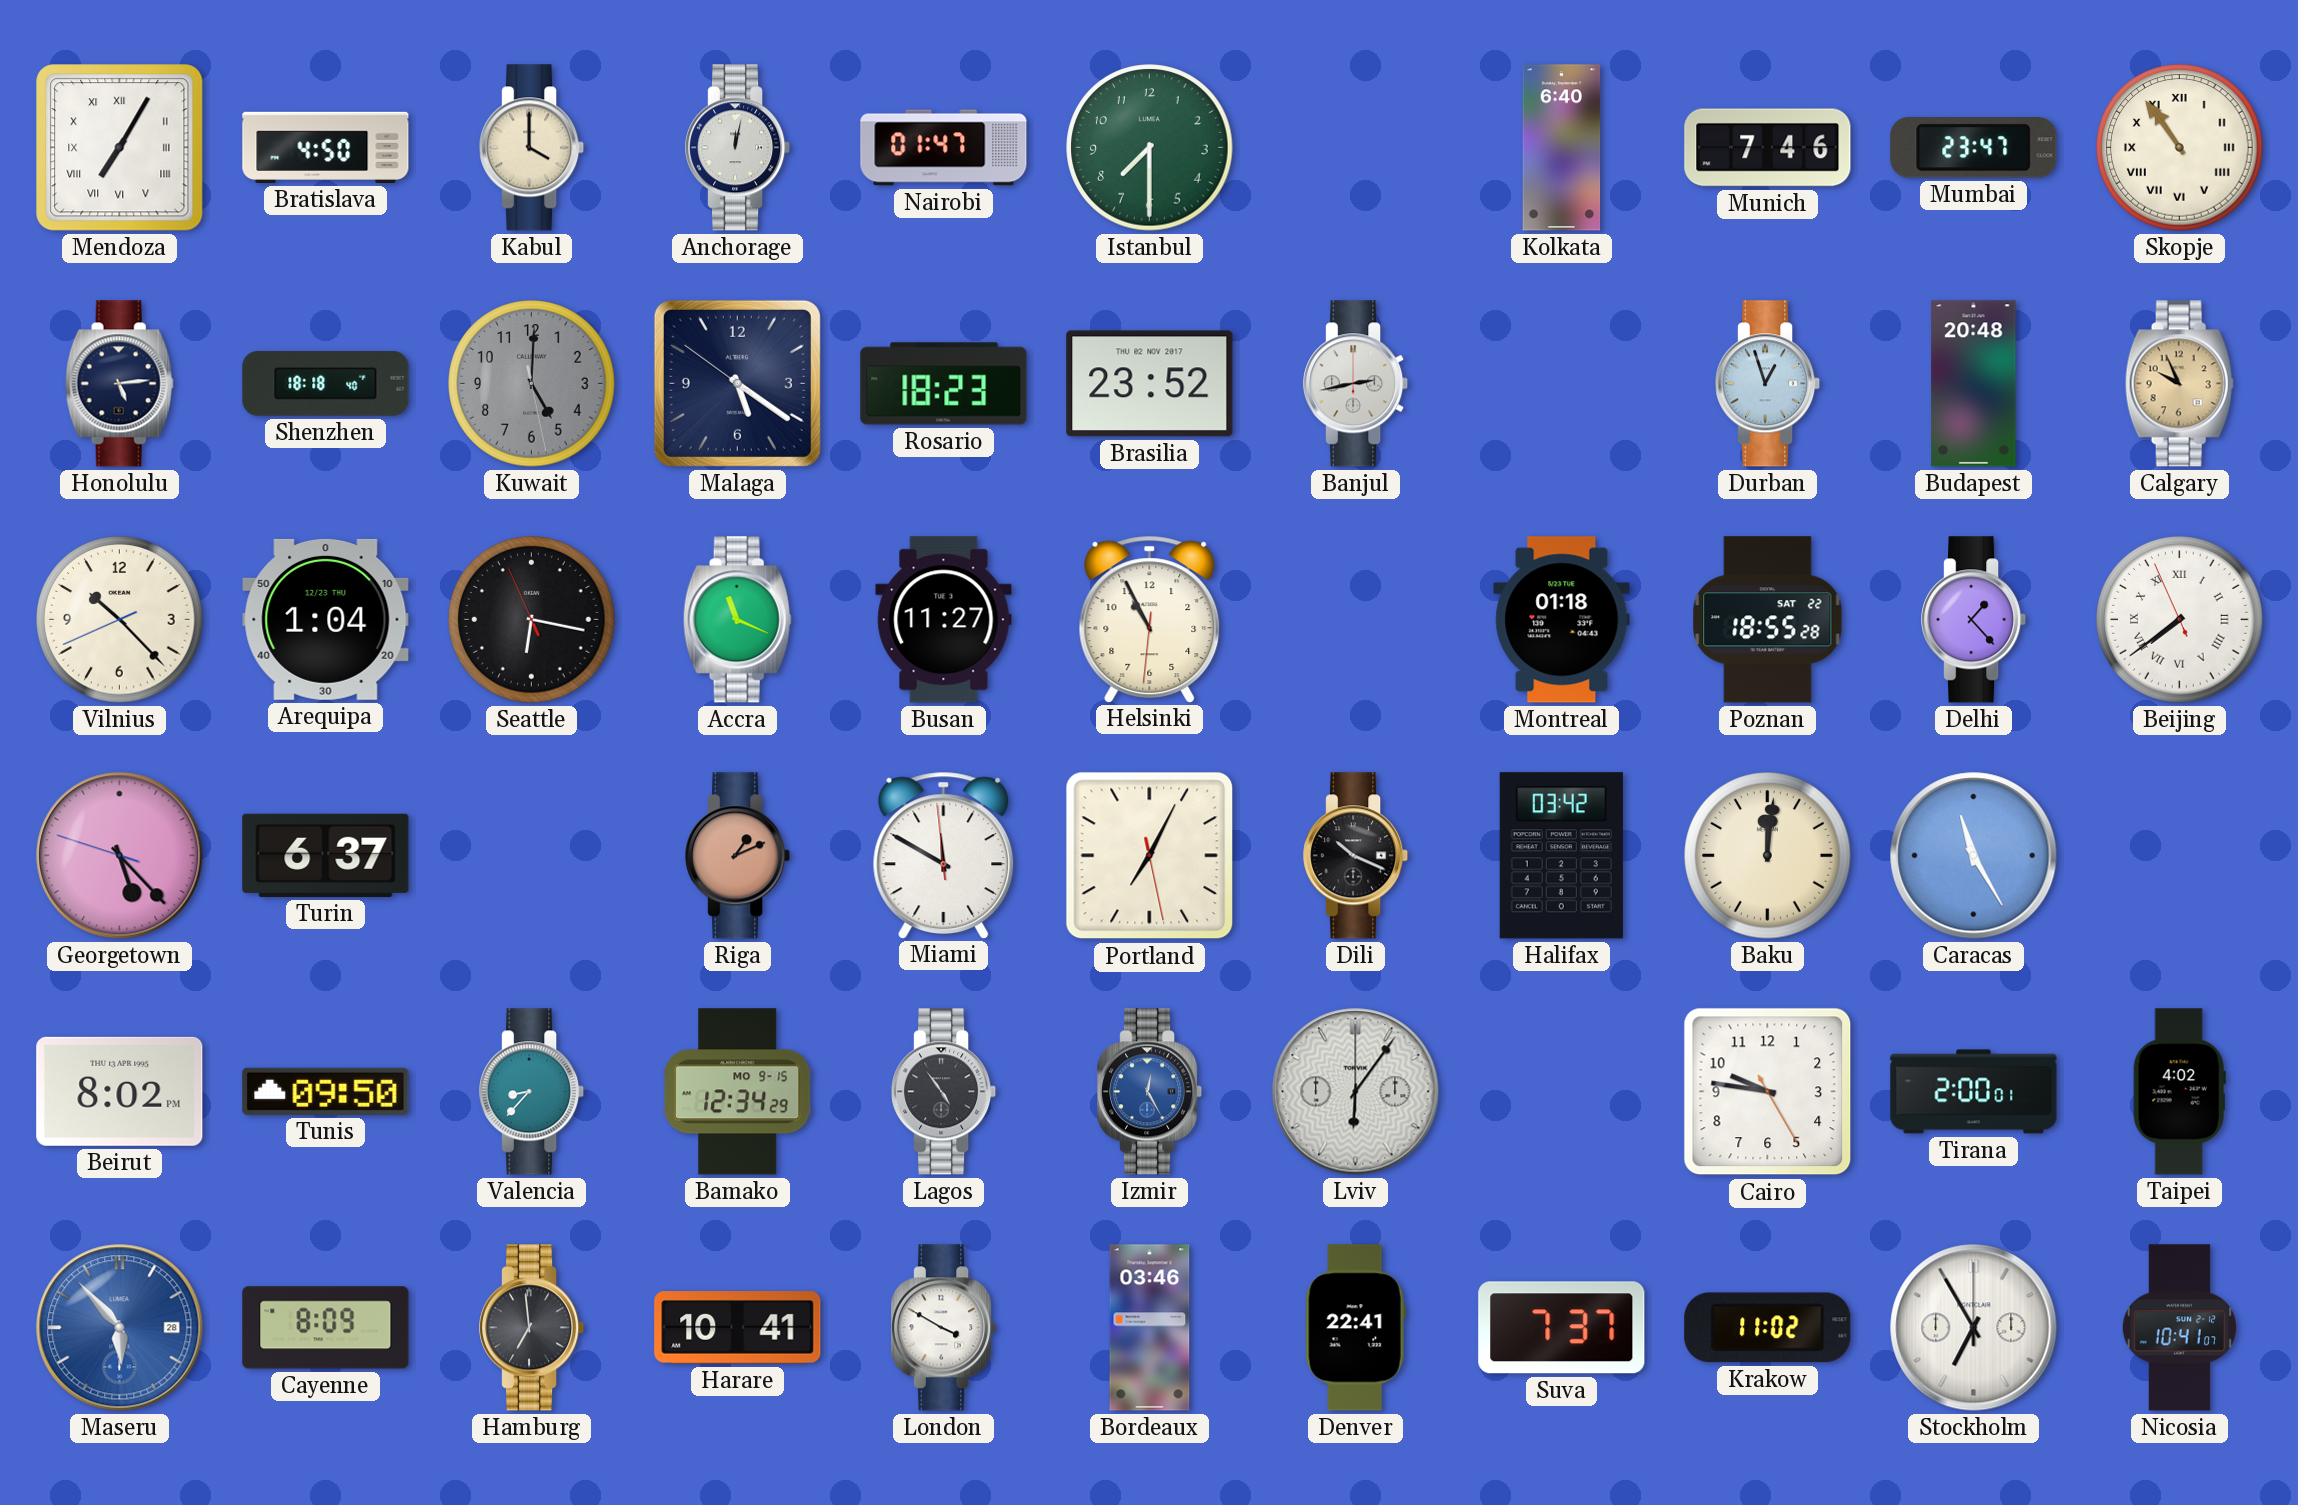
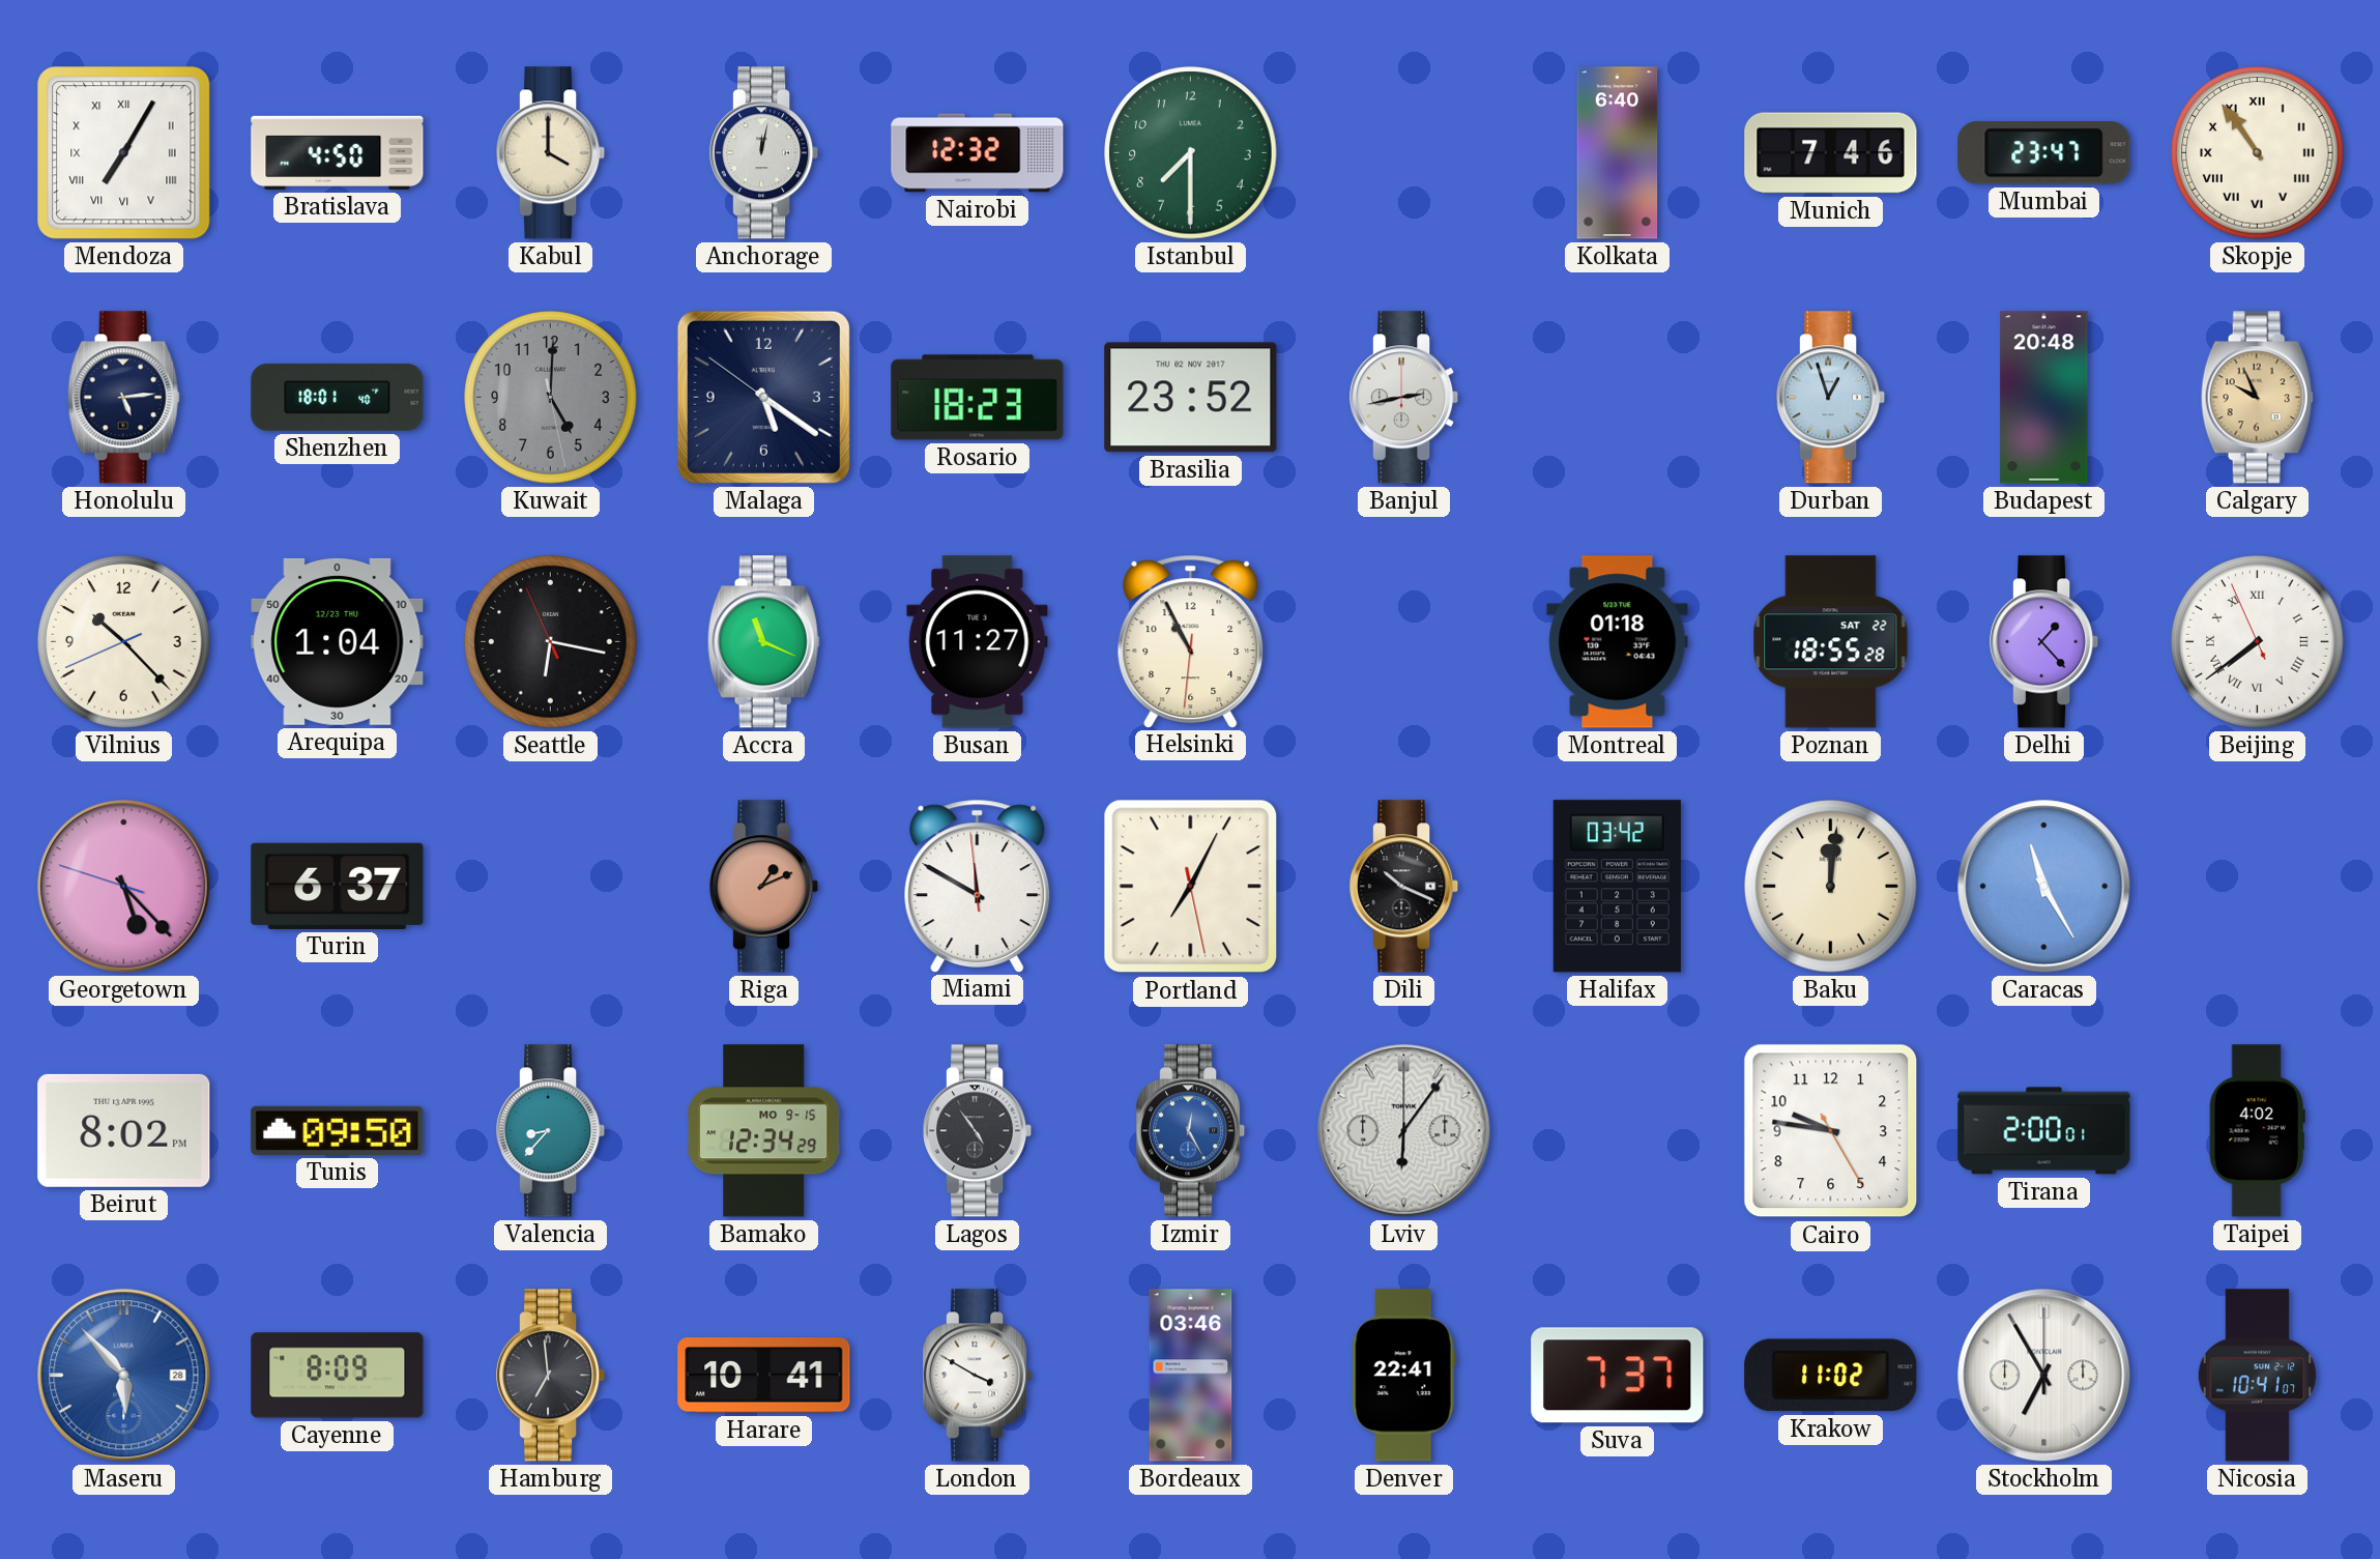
Nairobi: 01:47 -> 12:32 (978, 153)
Shenzhen: 18:18 -> 18:01 (338, 398)
